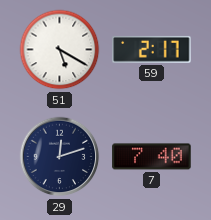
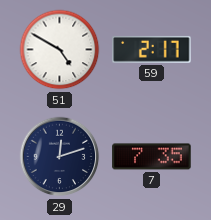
51: 5:20 -> 4:50 (60, 50)
7: 7:40 -> 7:35 (152, 157)
